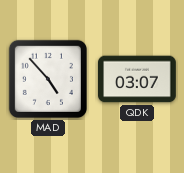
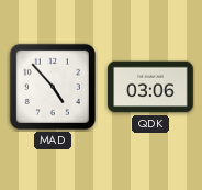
QDK: 03:07 -> 03:06 (151, 87)
